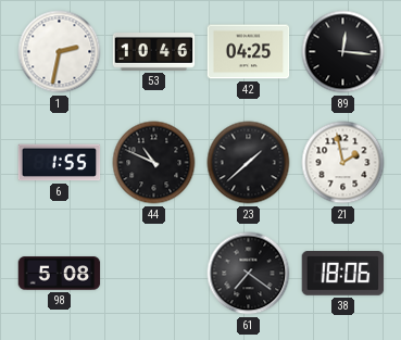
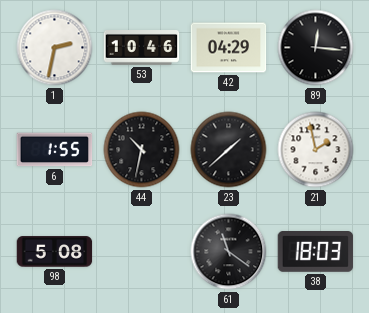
42: 04:25 -> 04:29 (229, 48)
44: 10:49 -> 10:32 (142, 150)
61: 7:21 -> 11:21 (229, 252)
38: 18:06 -> 18:03 (316, 252)
